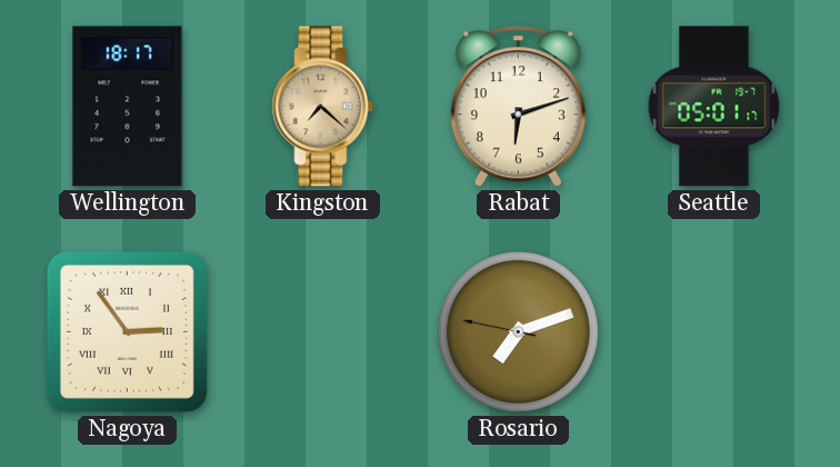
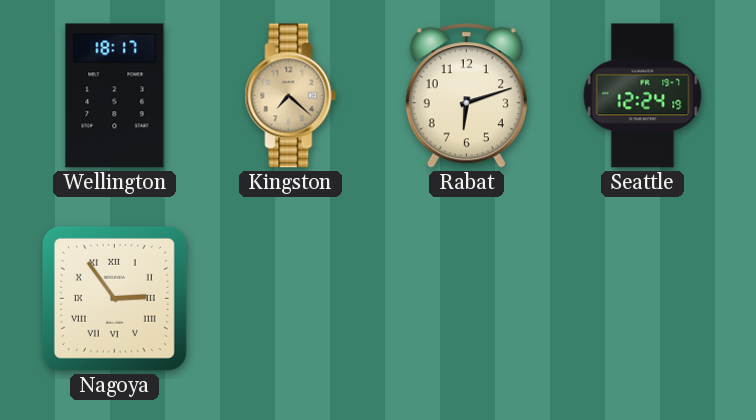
Seattle: 05:01 -> 12:24 (643, 96)
Rosario: 7:11 -> none (518, 331)
